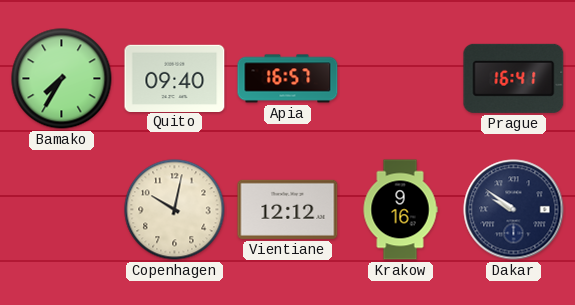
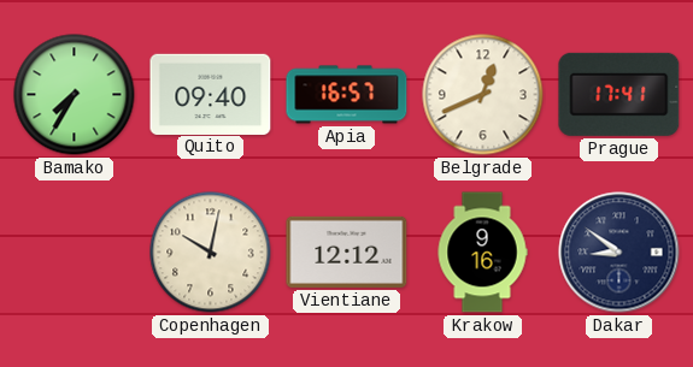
Belgrade: none -> 12:41 (483, 95)
Prague: 16:41 -> 17:41 (619, 94)
Dakar: 9:51 -> 8:51 (619, 253)
